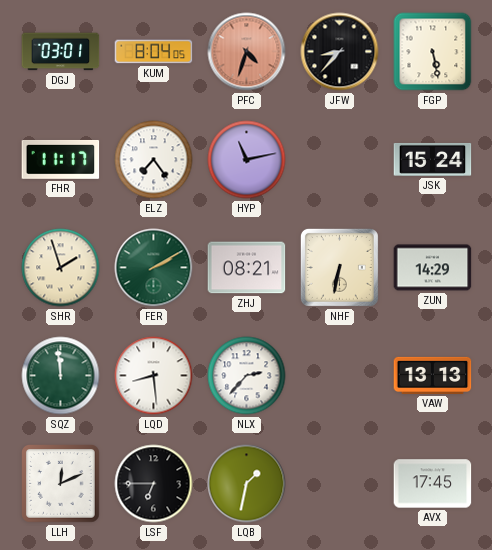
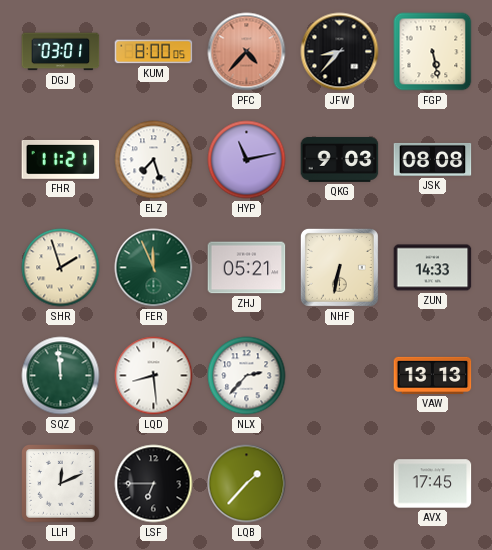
KUM: 8:04 -> 8:00 (154, 52)
PFC: 4:33 -> 4:37 (247, 52)
FHR: 11:17 -> 11:21 (61, 159)
ELZ: 7:24 -> 7:27 (154, 160)
QKG: none -> 9:03 (340, 159)
JSK: 15:24 -> 08:08 (433, 159)
FER: 2:10 -> 11:56 (154, 268)
ZHJ: 08:21 -> 05:21 (247, 268)
ZUN: 14:29 -> 14:33 (433, 268)
LQB: 1:32 -> 1:37 (247, 484)
